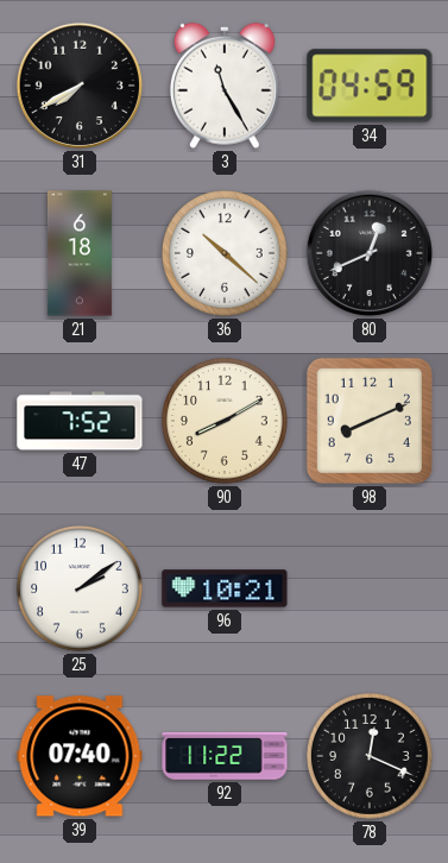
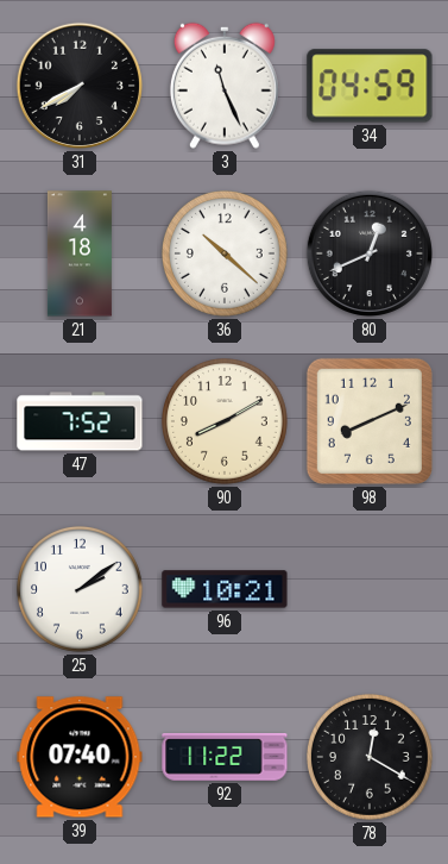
3: 11:25 -> 11:26 (225, 86)
21: 6:18 -> 4:18 (80, 253)
78: 12:19 -> 12:20 (371, 758)
